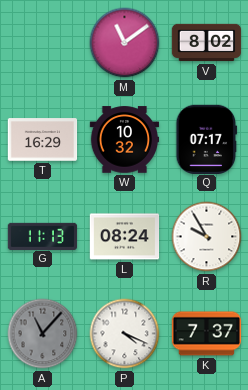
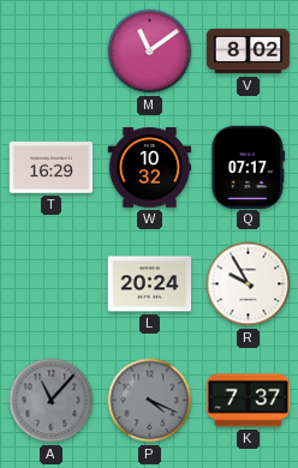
G: 11:13 -> none (43, 236)
L: 08:24 -> 20:24 (150, 284)
P dial: white -> grey (150, 401)
